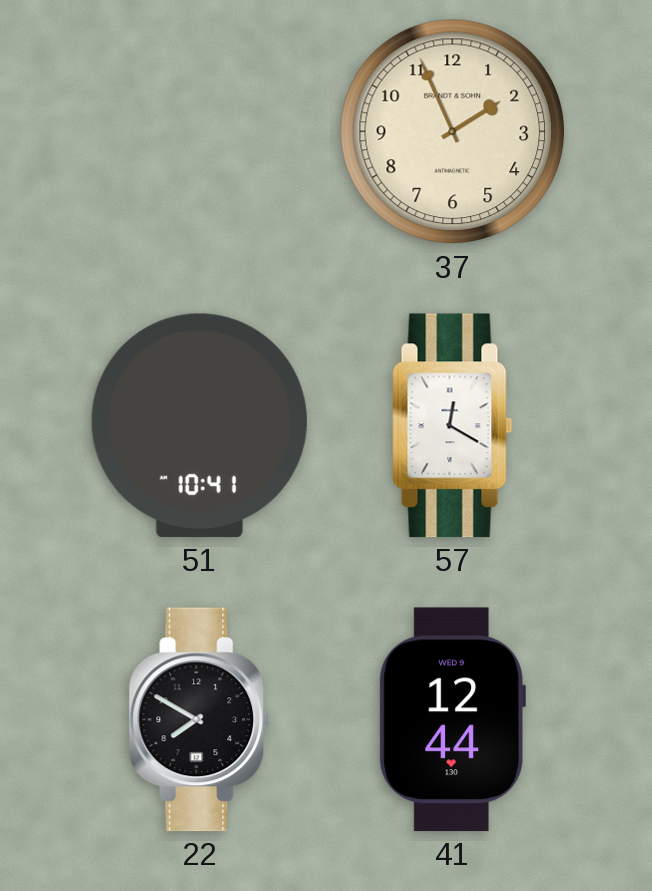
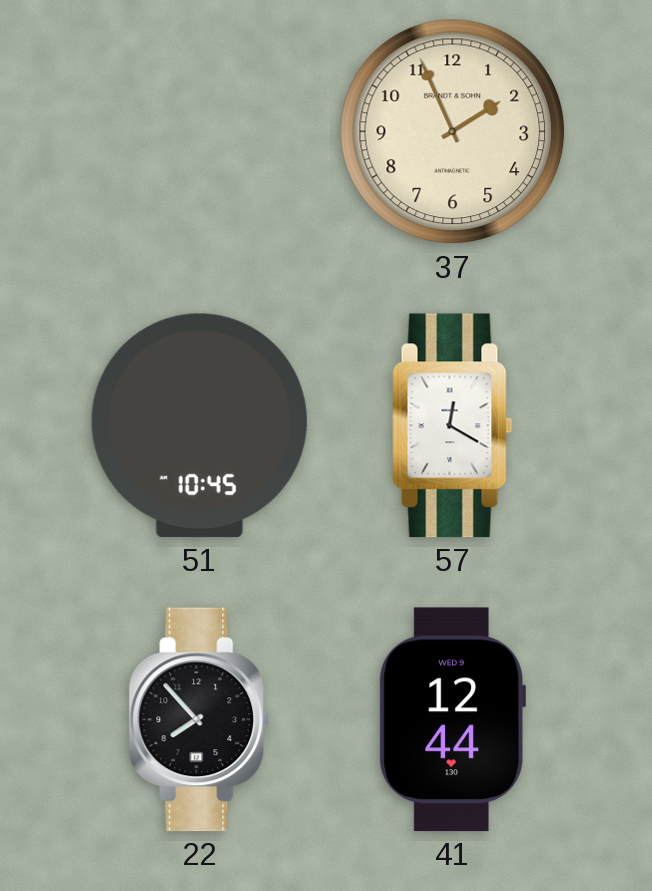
51: 10:41 -> 10:45 (199, 426)
22: 7:50 -> 7:53 (200, 720)
